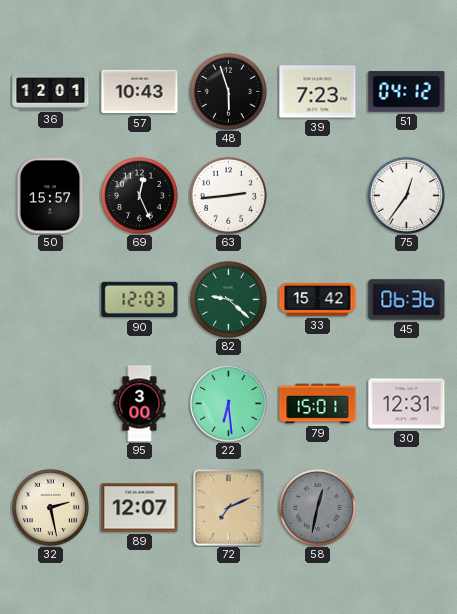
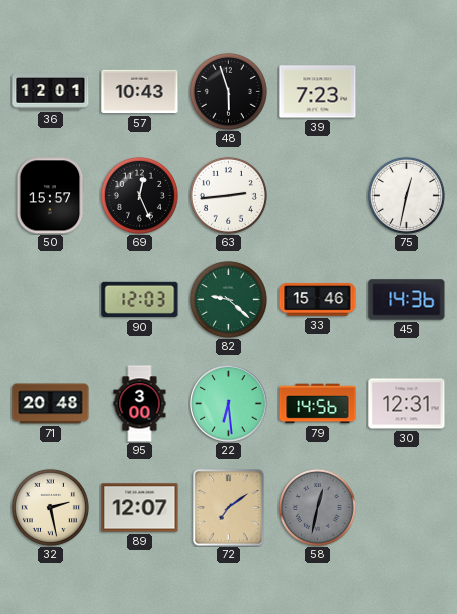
51: 04:12 -> none (407, 92)
75: 12:36 -> 12:32 (406, 195)
33: 15:42 -> 15:46 (318, 300)
45: 06:36 -> 14:36 (407, 300)
71: none -> 20:48 (51, 404)
79: 15:01 -> 14:56 (318, 404)
72: 7:11 -> 7:09 (229, 508)
